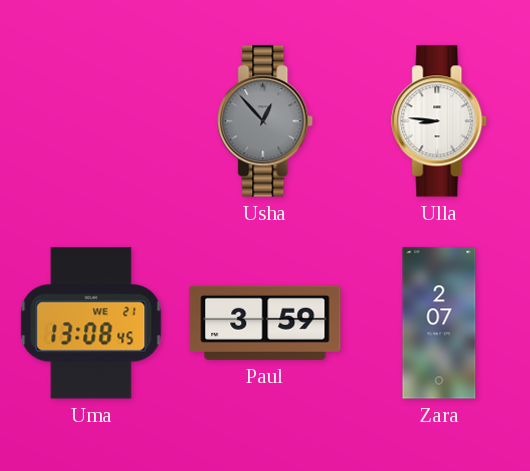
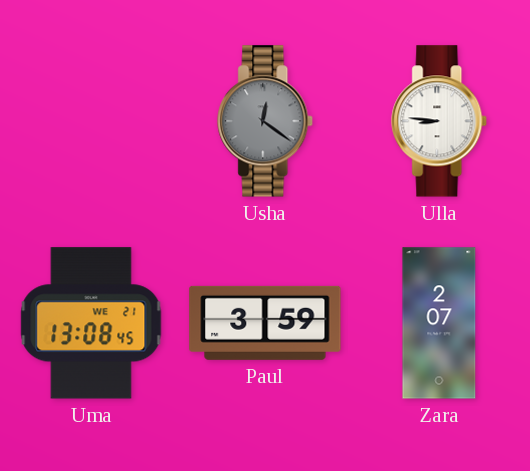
Usha: 12:53 -> 12:21 (266, 121)
